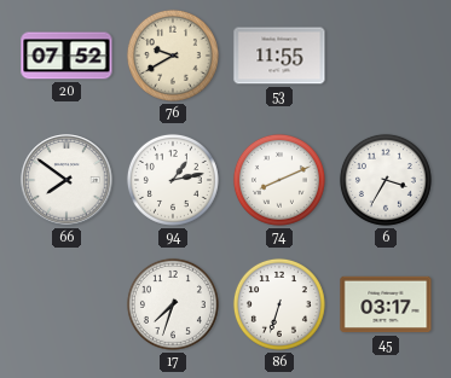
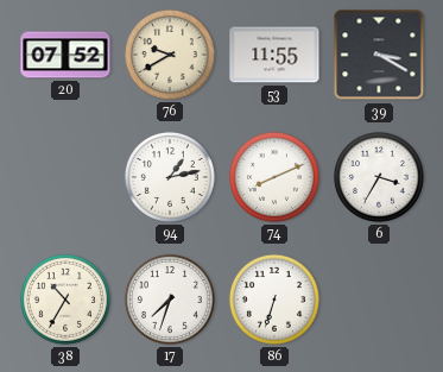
39: none -> 3:20 (379, 55)
66: 7:51 -> none (67, 180)
38: none -> 10:35 (65, 300)
45: 03:17 -> none (386, 304)
